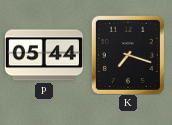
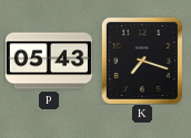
P: 05:44 -> 05:43 (49, 61)
